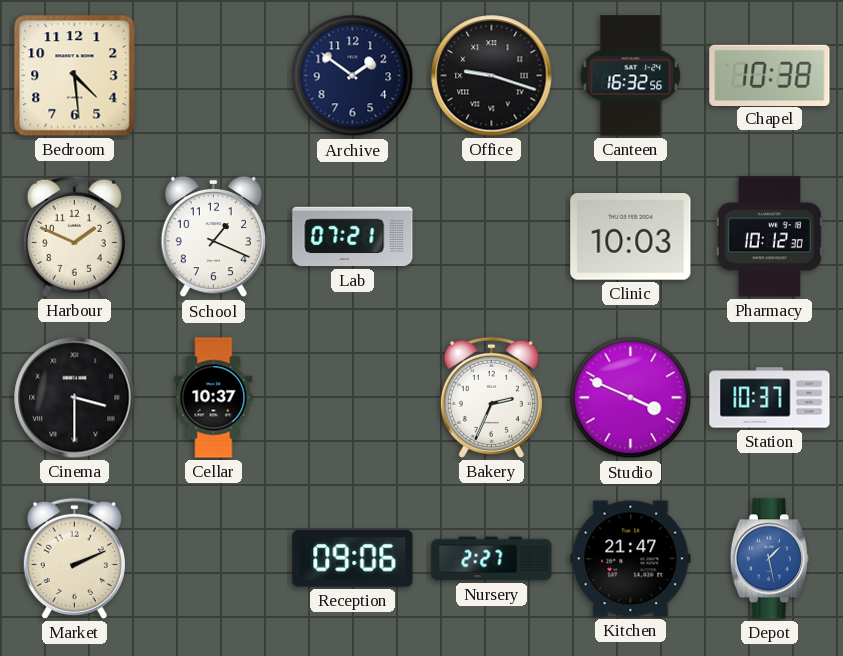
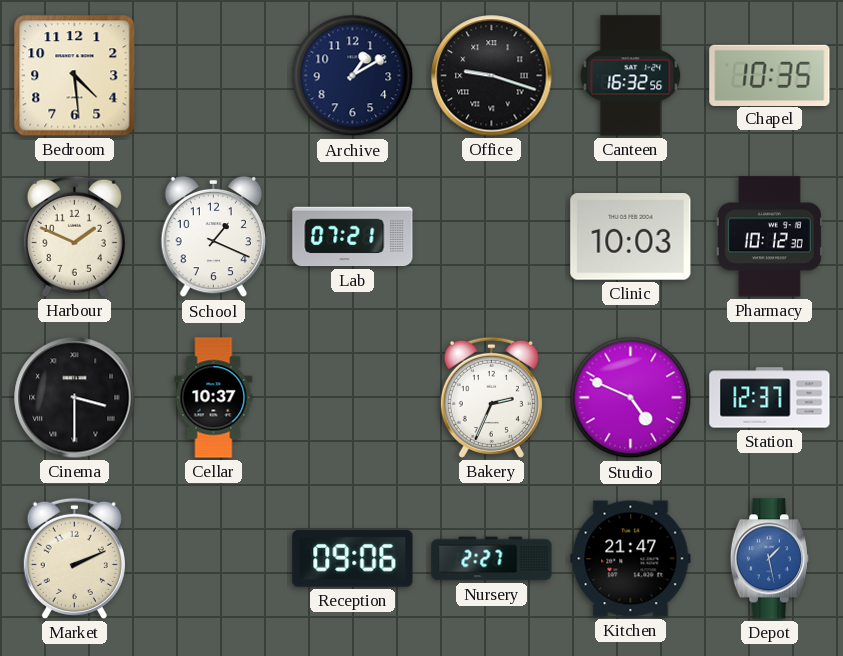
Archive: 1:51 -> 1:10 (353, 76)
Chapel: 10:38 -> 10:35 (770, 75)
Studio: 3:49 -> 4:49 (631, 398)
Station: 10:37 -> 12:37 (770, 398)
